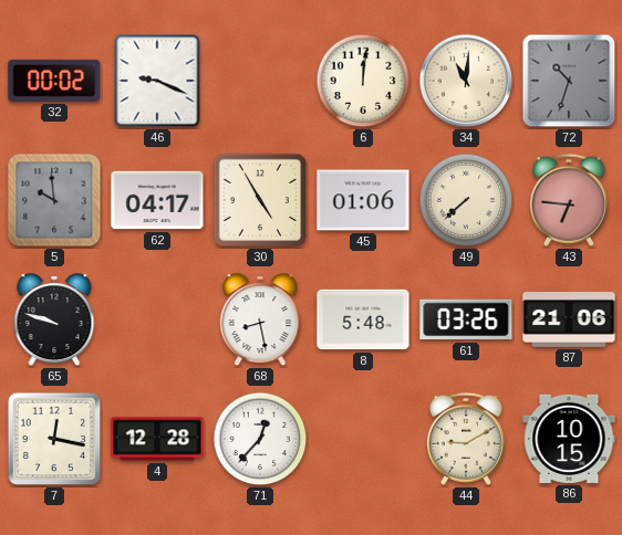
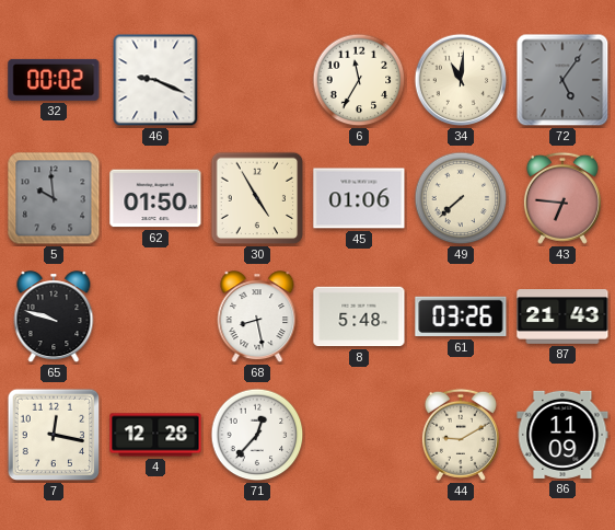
6: 12:01 -> 11:35 (359, 80)
72: 10:33 -> 5:06 (562, 80)
62: 04:17 -> 01:50 (155, 198)
87: 21:06 -> 21:43 (562, 318)
86: 10:15 -> 11:09 (562, 435)
